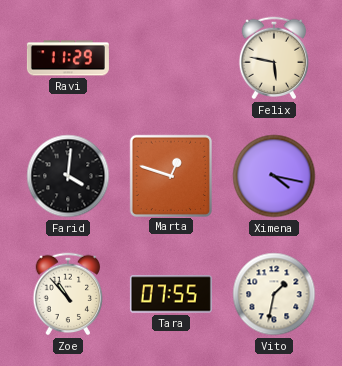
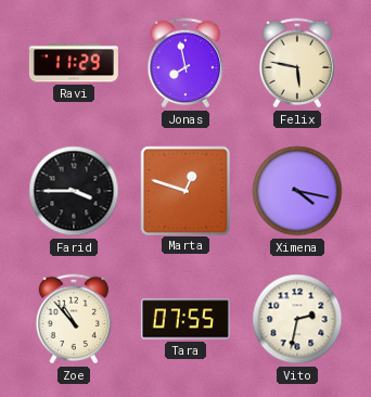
Jonas: none -> 7:58 (185, 63)
Farid: 4:01 -> 3:45 (74, 191)
Vito: 1:32 -> 2:32 (297, 319)
